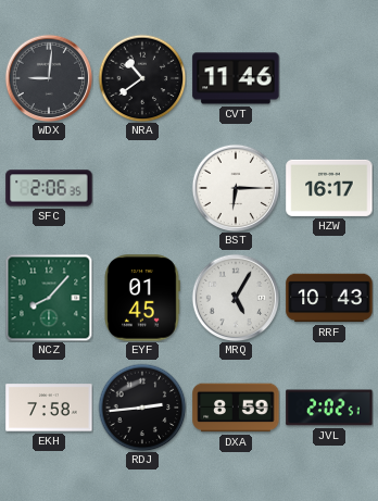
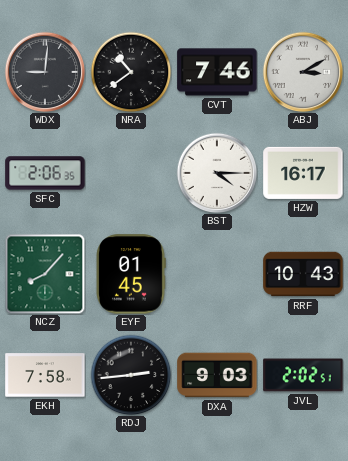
CVT: 11:46 -> 7:46 (217, 72)
ABJ: none -> 3:10 (303, 72)
BST: 6:15 -> 4:15 (217, 173)
MRQ: 5:05 -> none (236, 298)
DXA: 8:59 -> 9:03 (217, 375)
